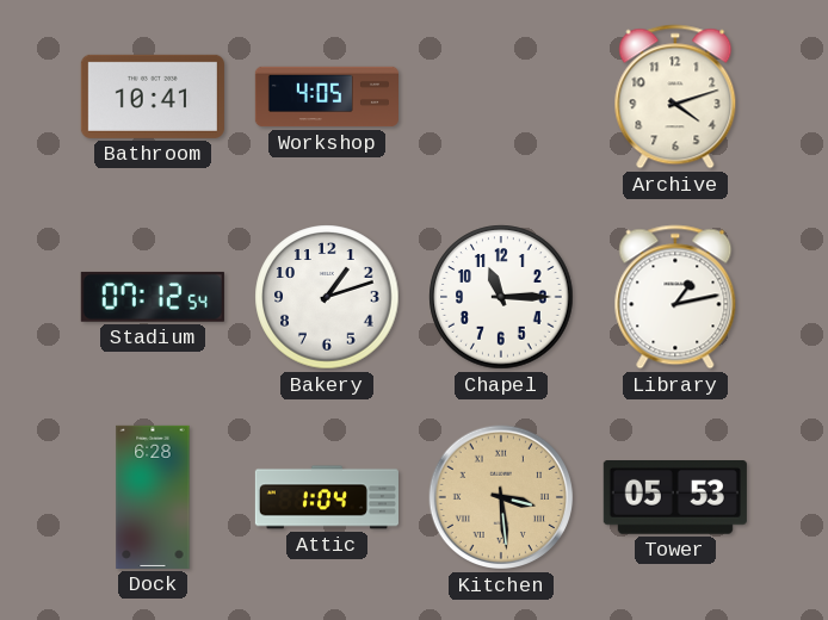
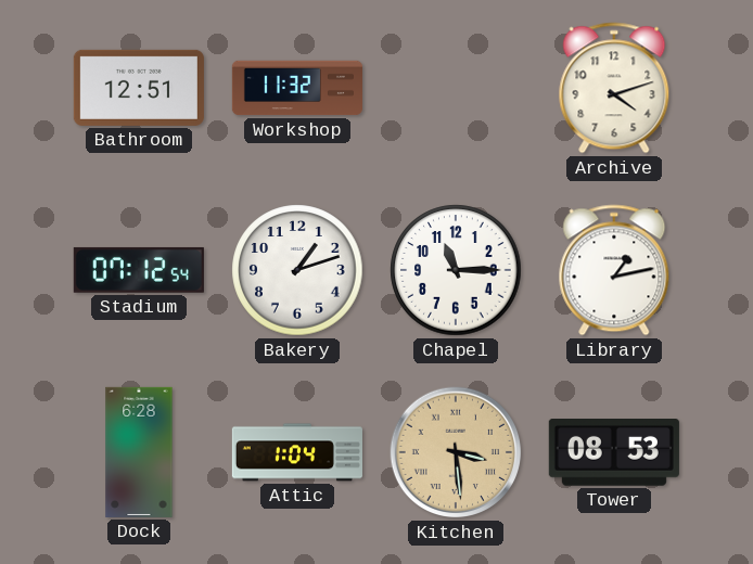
Bathroom: 10:41 -> 12:51 (139, 88)
Workshop: 4:05 -> 11:32 (296, 88)
Tower: 05:53 -> 08:53 (614, 453)
